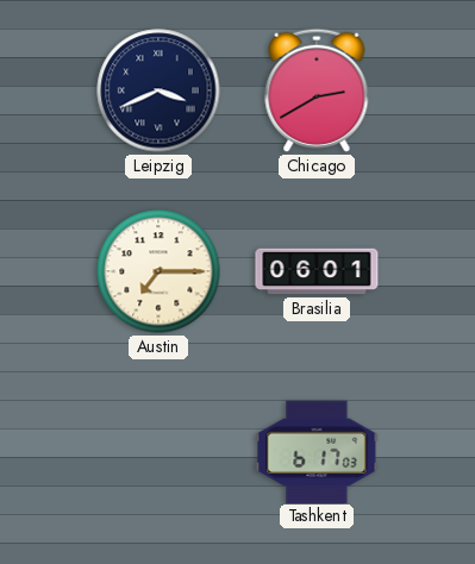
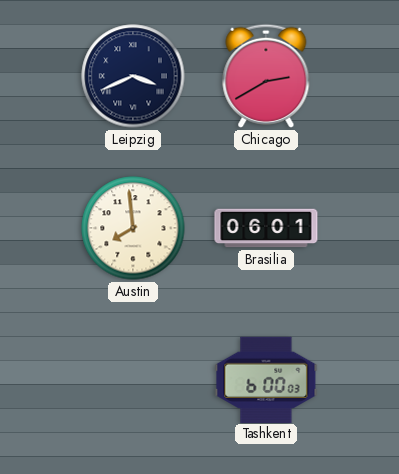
Austin: 7:15 -> 7:59 (133, 228)
Tashkent: 6:17 -> 6:00 (266, 379)
